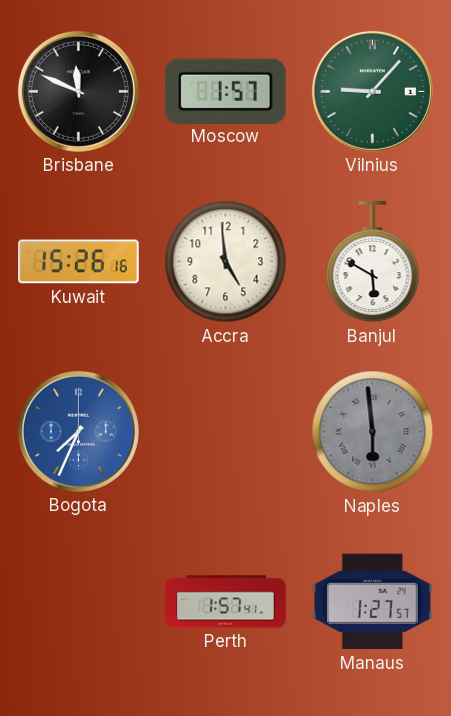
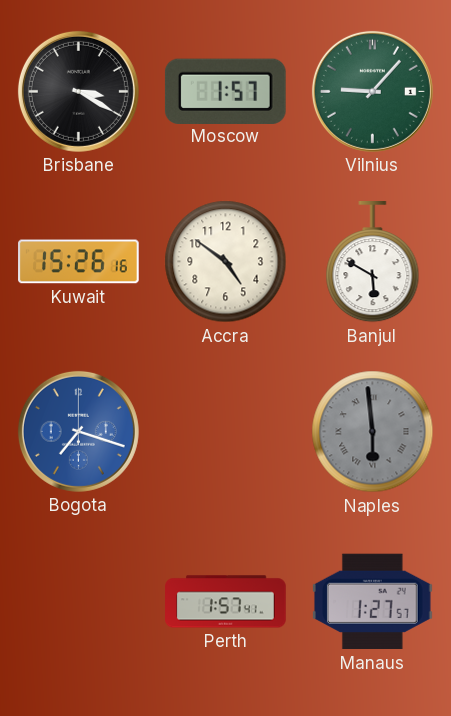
Brisbane: 11:49 -> 3:20 (78, 91)
Accra: 4:59 -> 4:51 (226, 262)
Bogota: 7:34 -> 7:18 (78, 431)
